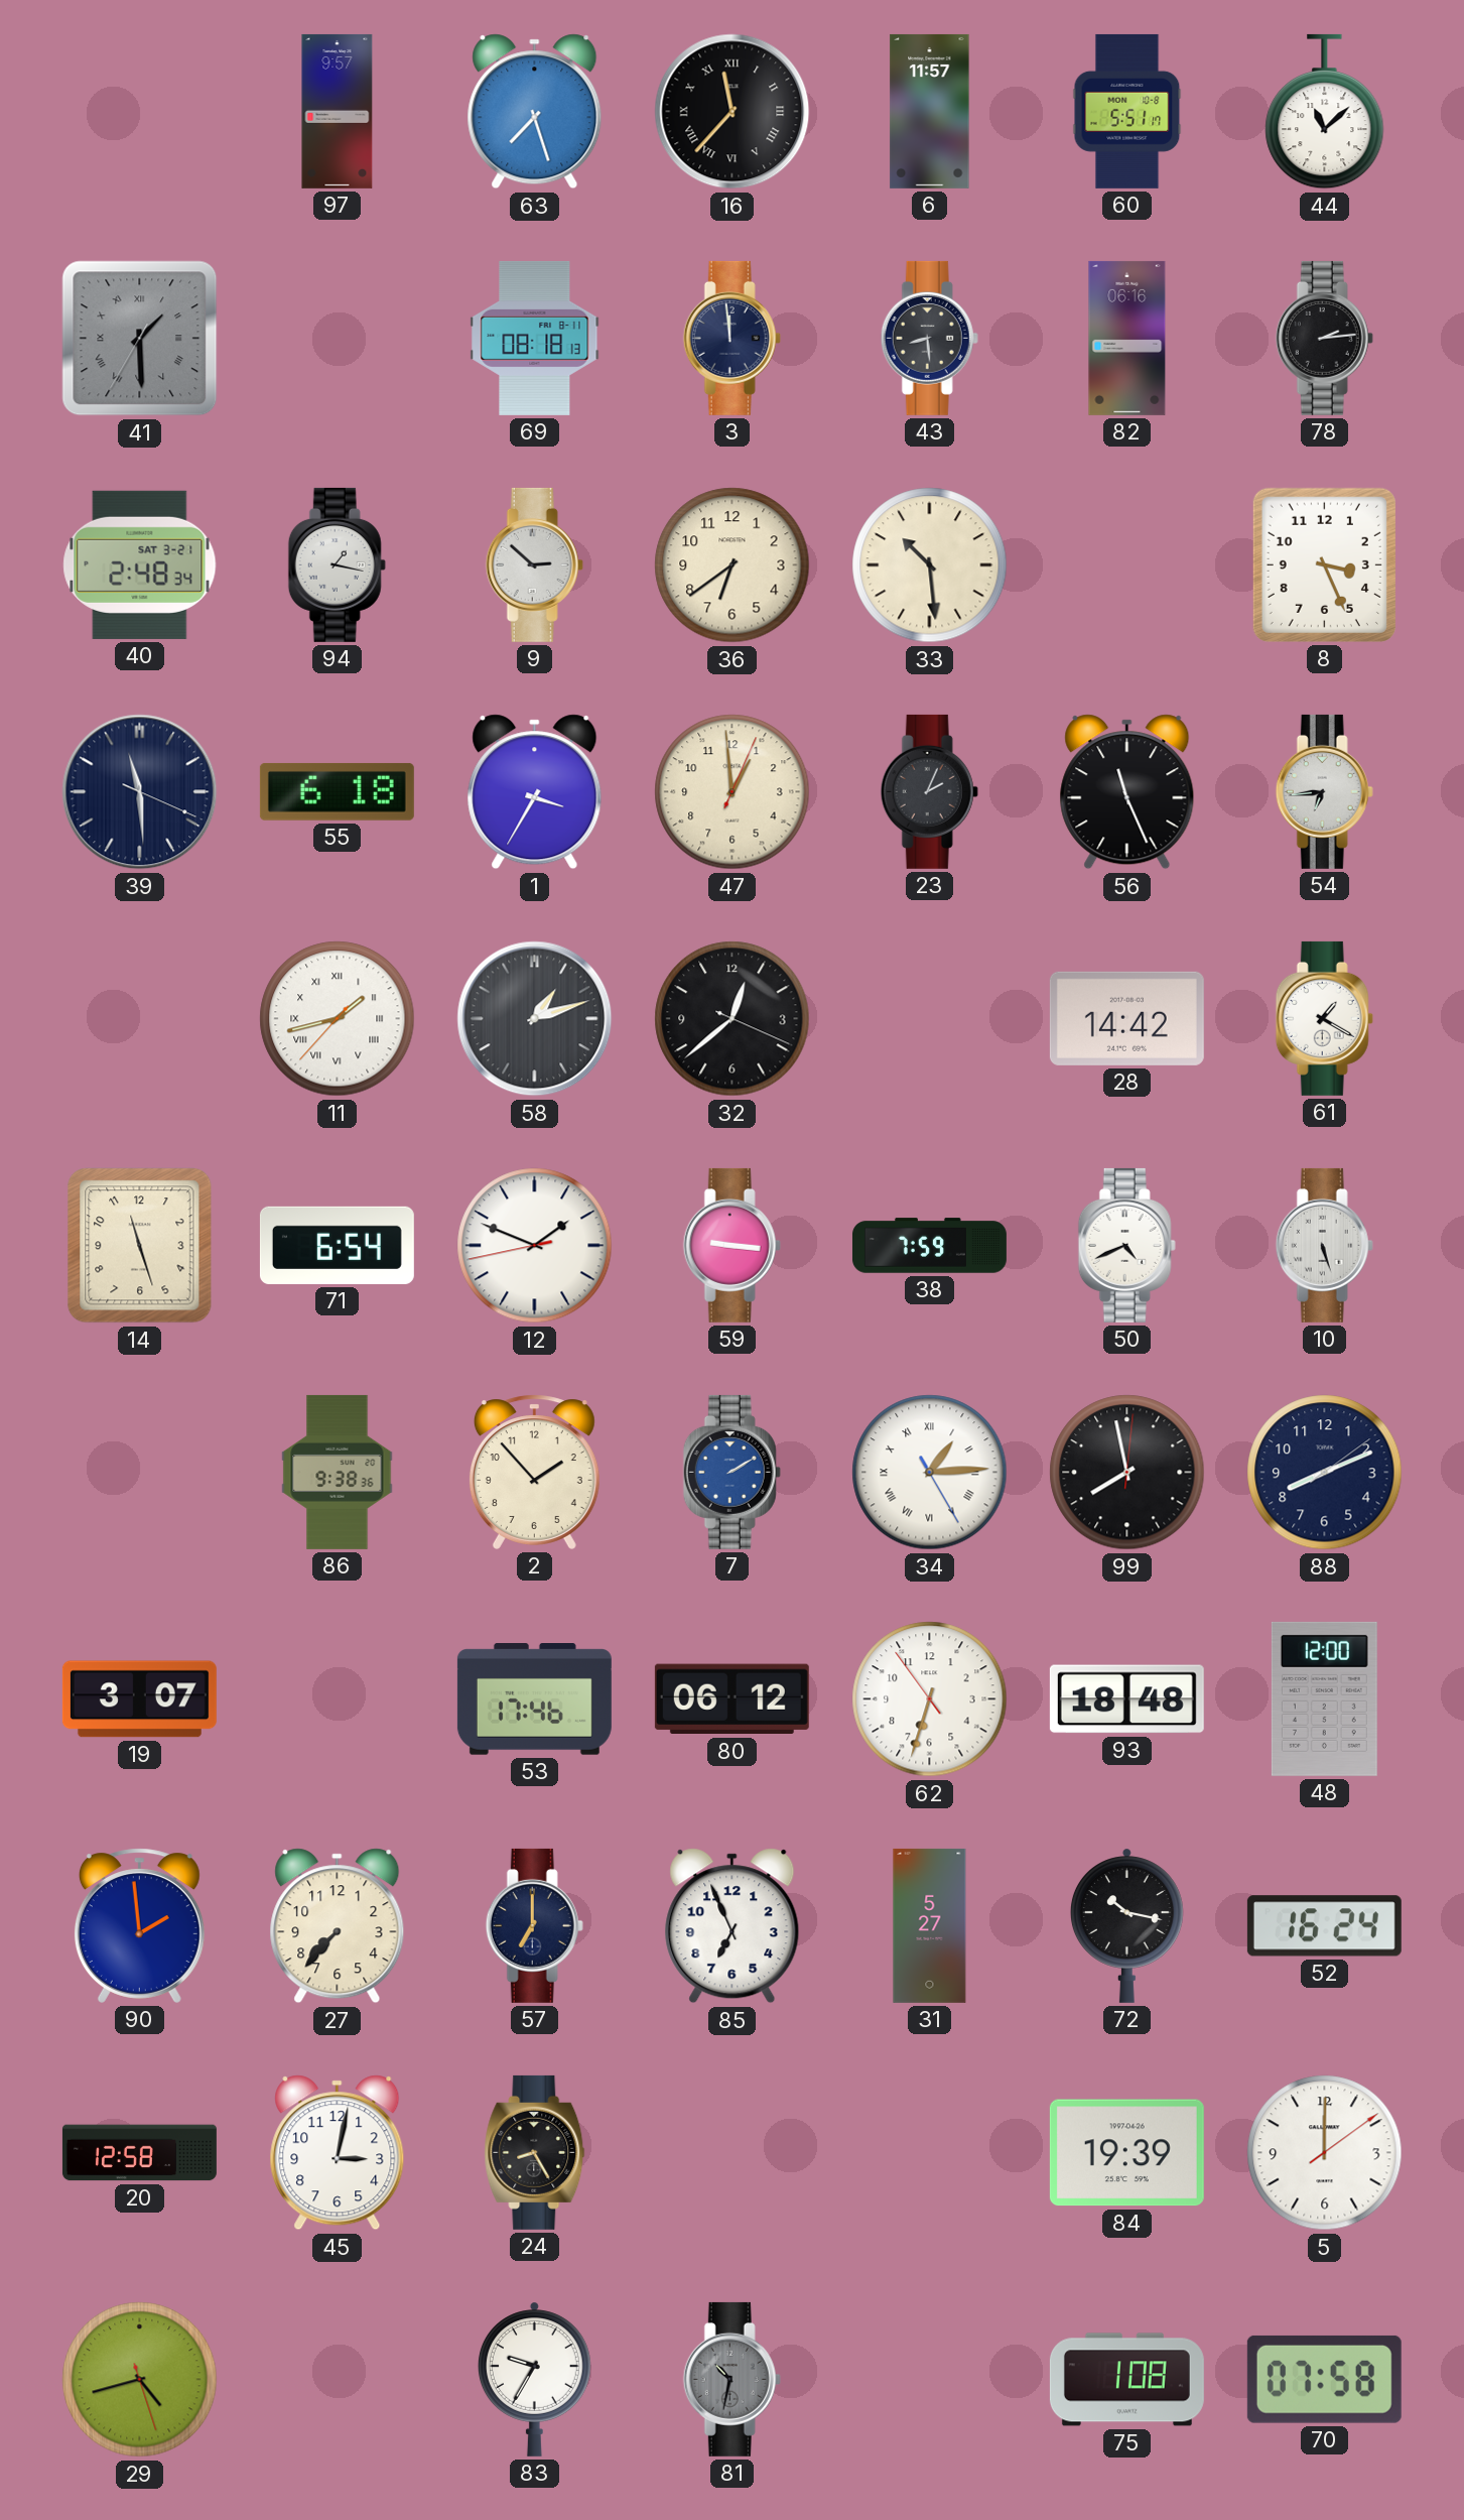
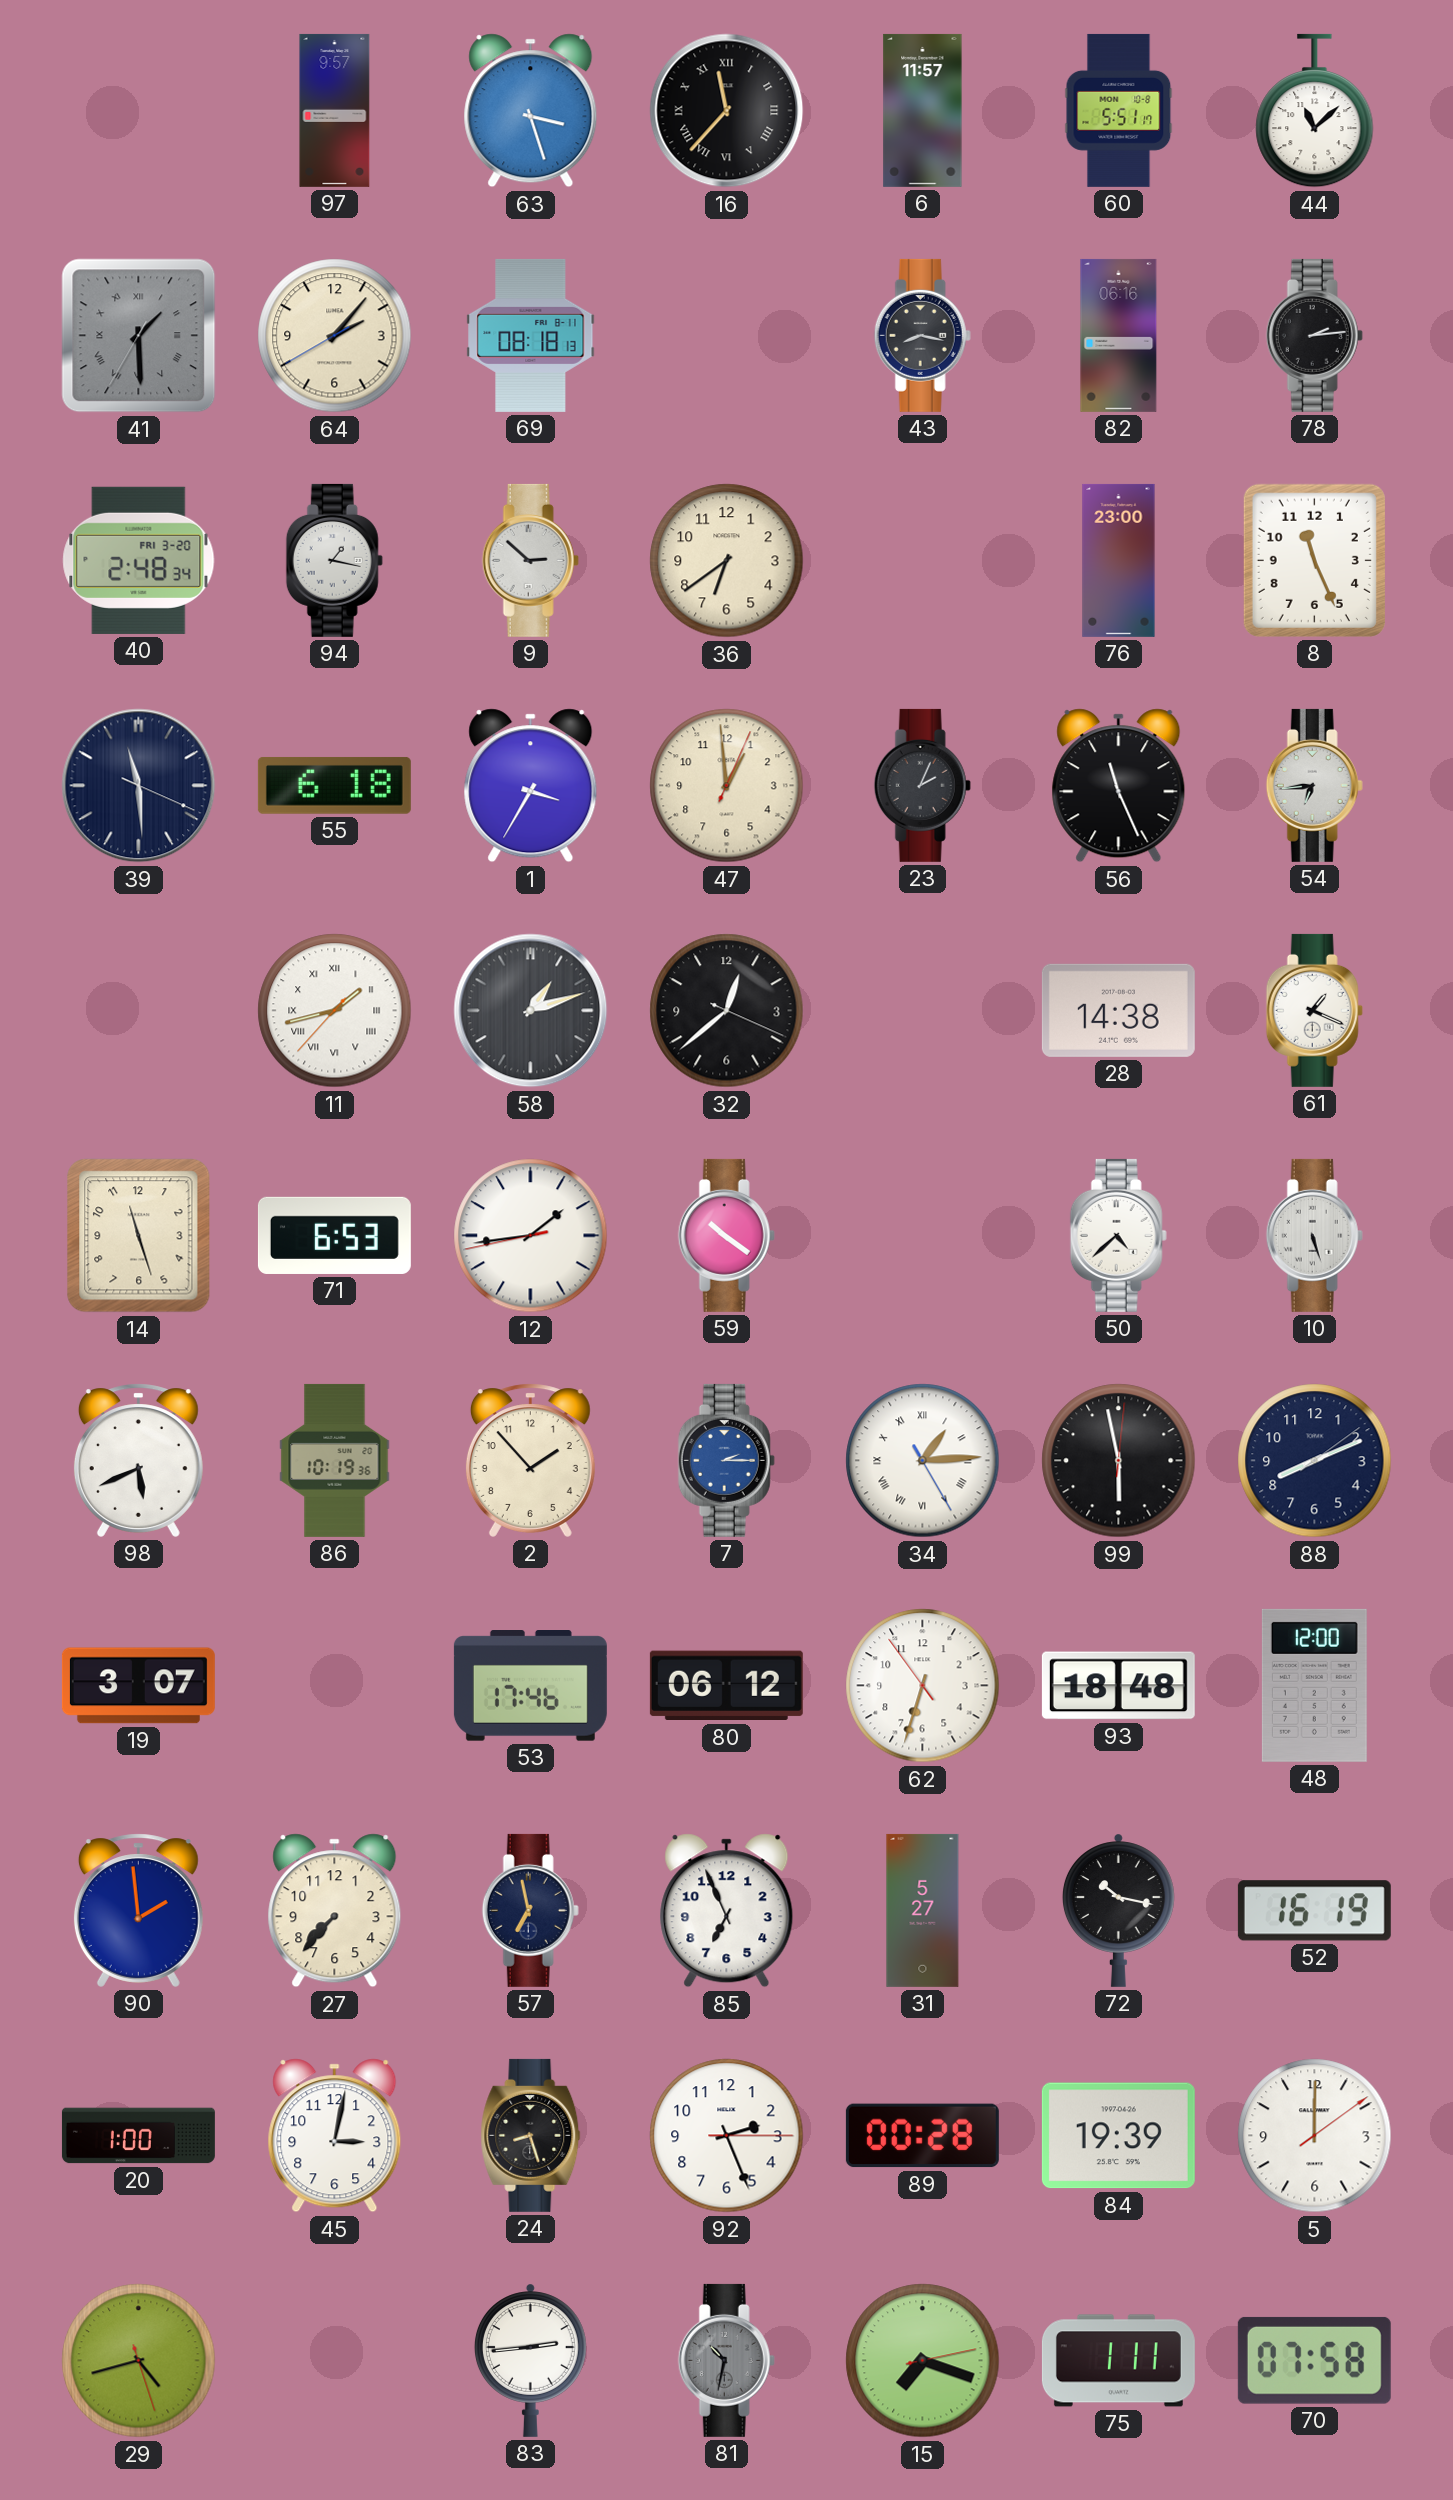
63: 7:27 -> 3:27 (531, 111)
64: none -> 2:06 (335, 336)
3: 11:59 -> none (731, 338)
43: 8:29 -> 8:17 (922, 335)
40 date: SAT 3-21 -> FRI 3-20 (139, 560)
33: 10:29 -> none (930, 565)
76: none -> 23:00 (1119, 560)
8: 3:26 -> 11:26 (1314, 560)
28: 14:42 -> 14:38 (1118, 1010)
61: 1:20 -> 1:19 (1314, 1010)
71: 6:54 -> 6:53 (334, 1235)
12: 1:48 -> 1:43 (531, 1236)
59: 9:16 -> 10:21 (726, 1235)
38: 7:59 -> none (929, 1246)
50: 4:41 -> 4:38 (1118, 1235)
98: none -> 5:41 (138, 1460)
86: 9:38 -> 10:19 (335, 1460)
7: 2:10 -> 2:15 (726, 1460)
99: 7:58 -> 5:58 (1119, 1461)
57: 7:00 -> 6:58 (530, 1910)
52: 16:24 -> 16:19 (1314, 1911)
20: 12:58 -> 1:00 (138, 2136)
24: 8:25 -> 8:27 (531, 2135)
92: none -> 2:26 (727, 2136)
89: none -> 00:28 (922, 2136)
83: 9:35 -> 2:44 (530, 2360)
15: none -> 7:18 (923, 2361)
75: 1:08 -> 1:11 (1118, 2361)
